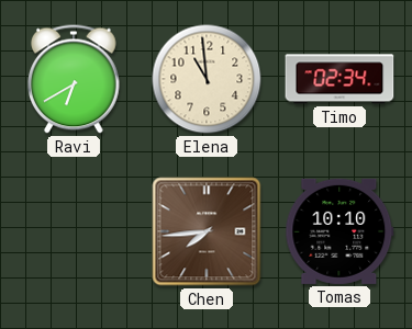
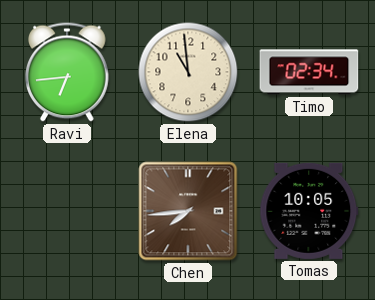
Ravi: 6:40 -> 6:44 (67, 72)
Tomas: 10:10 -> 10:05 (309, 211)
